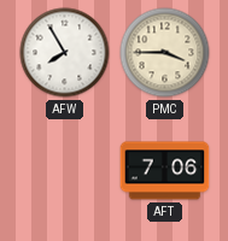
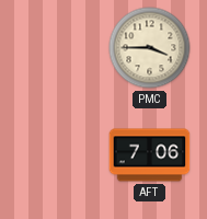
AFW: 7:55 -> none (65, 53)
